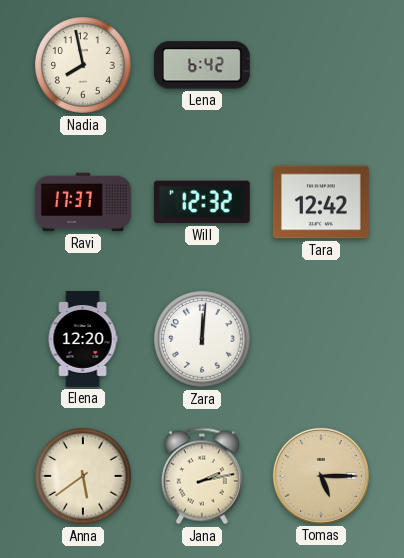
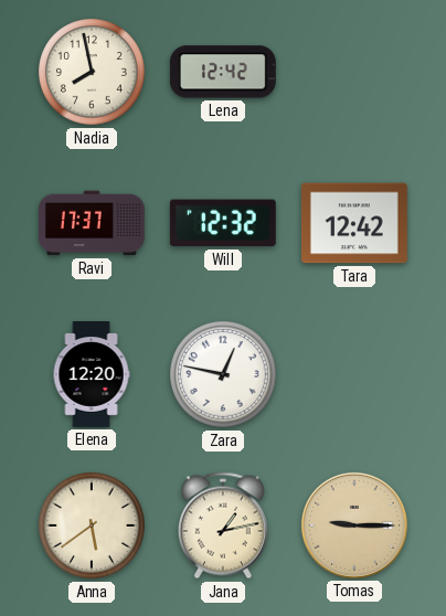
Lena: 6:42 -> 12:42 (223, 72)
Zara: 12:01 -> 12:47 (224, 375)
Jana: 2:13 -> 1:13 (223, 525)
Tomas: 5:15 -> 9:15 (354, 525)
